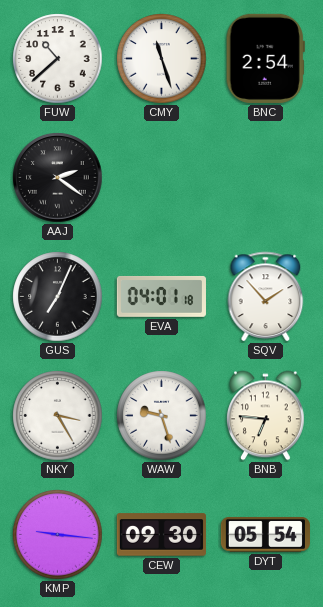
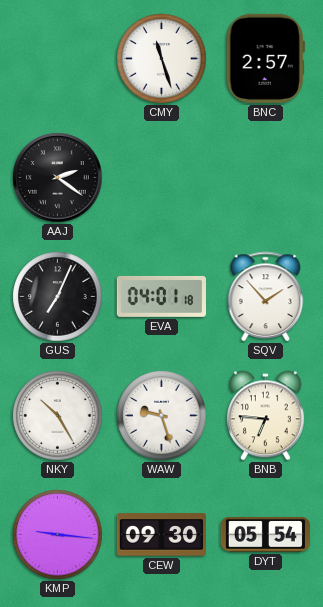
FUW: 10:38 -> none (58, 59)
BNC: 2:54 -> 2:57 (265, 58)
NKY: 3:25 -> 10:25 (58, 416)
